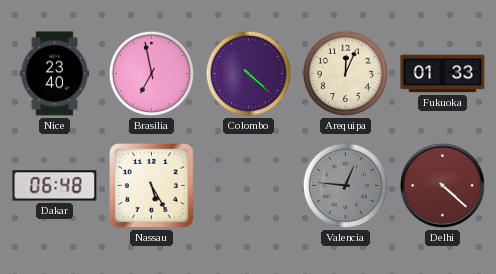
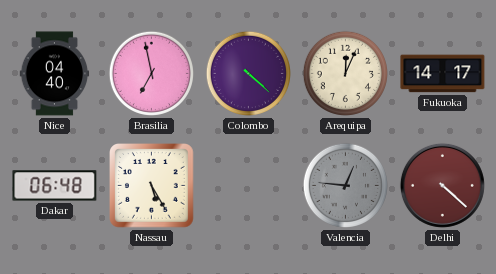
Nice: 23:40 -> 04:40 (55, 74)
Fukuoka: 01:33 -> 14:17 (443, 74)
